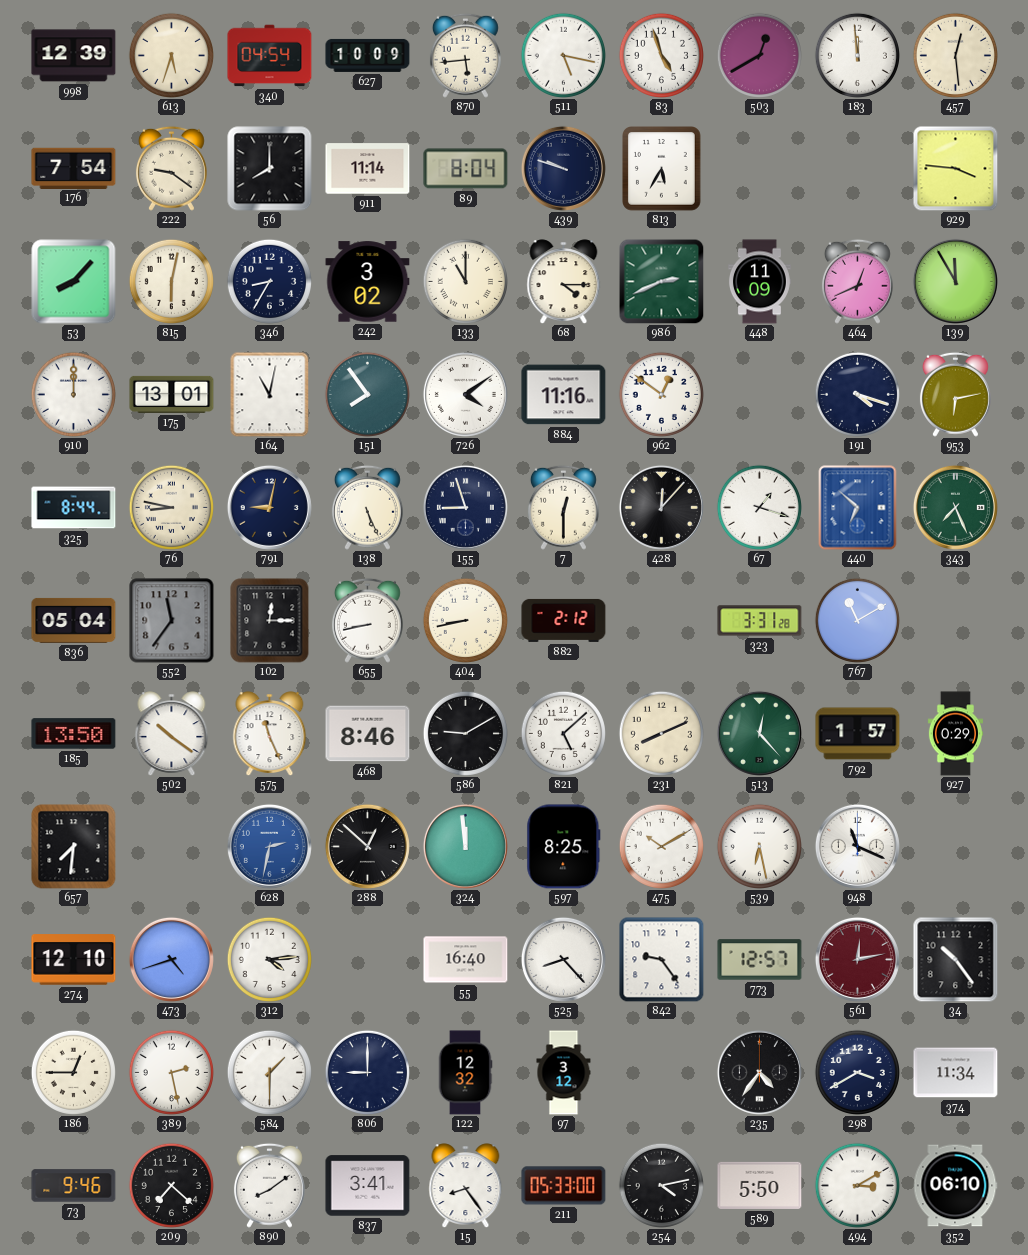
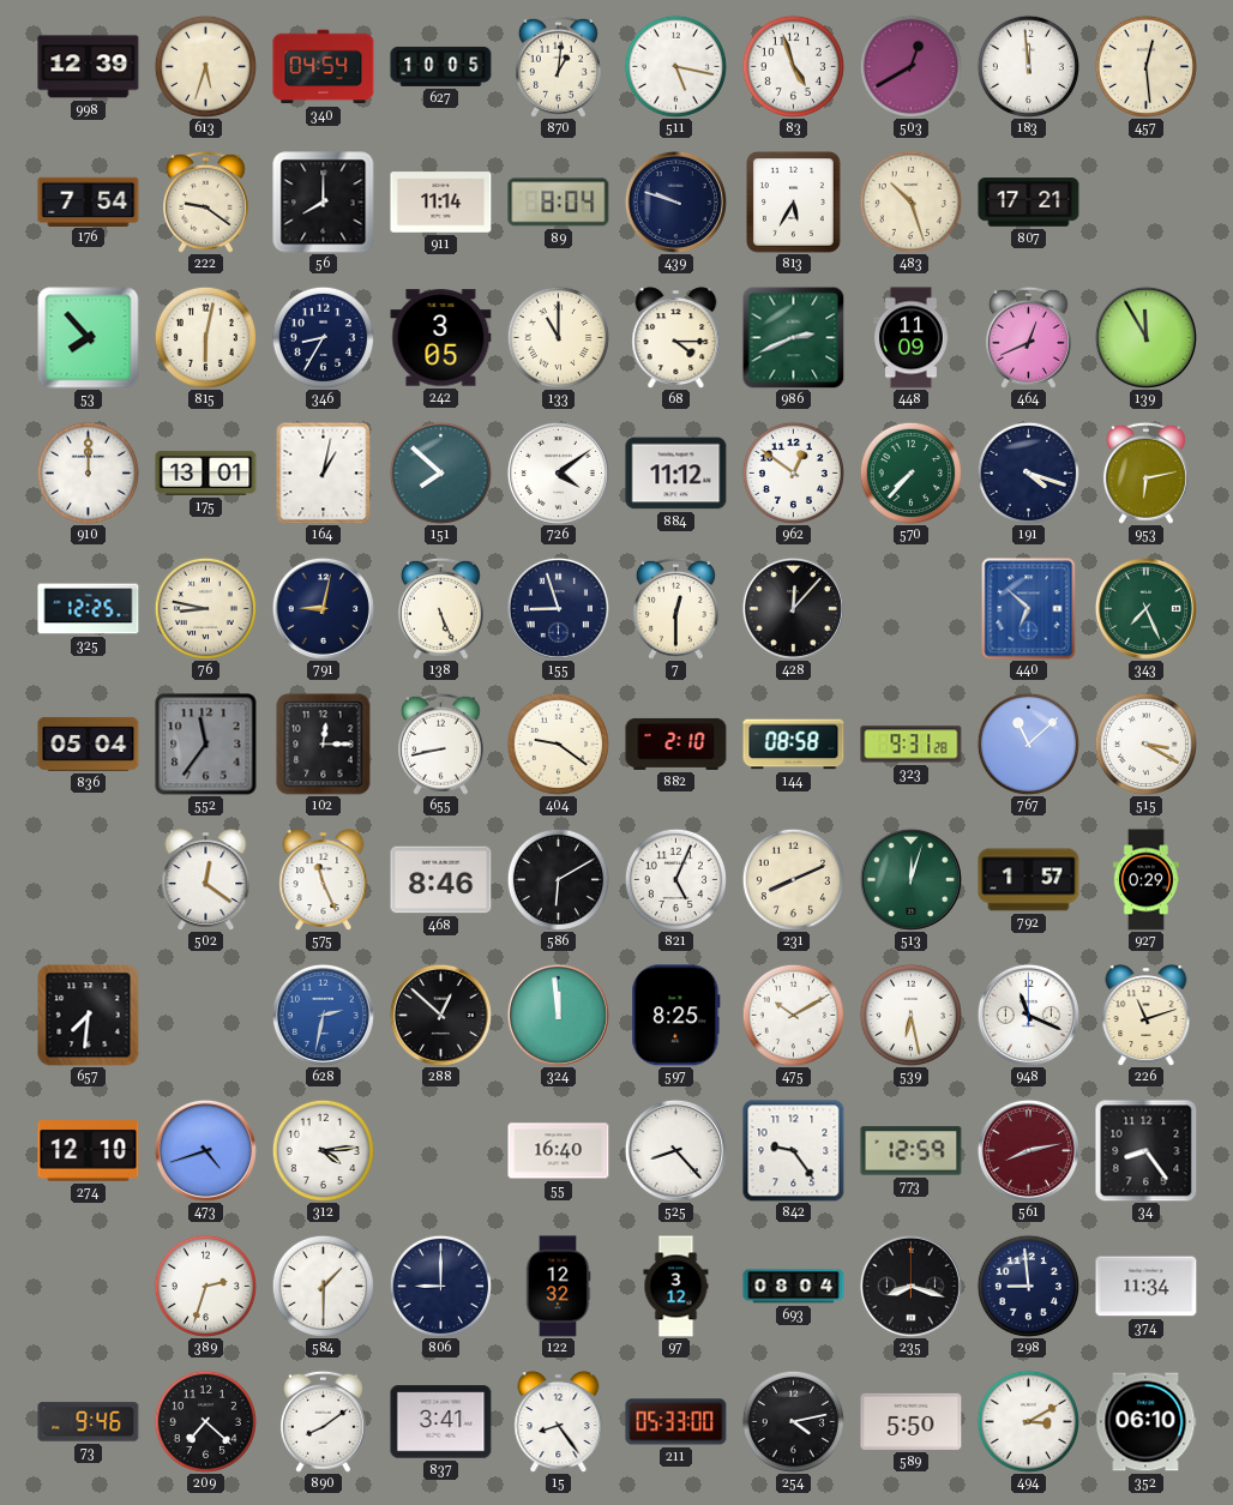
627: 10:09 -> 10:05 (441, 66)
870: 5:44 -> 1:01 (558, 66)
483: none -> 10:27 (910, 201)
807: none -> 17:21 (1029, 203)
929: 3:46 -> none (956, 169)
53: 8:07 -> 7:53 (89, 338)
242: 3:02 -> 3:05 (441, 338)
164: 11:02 -> 1:02 (324, 472)
151: 7:54 -> 7:52 (440, 472)
884: 11:16 -> 11:12 (676, 474)
570: none -> 7:37 (910, 472)
325: 8:44 -> 12:25 (89, 609)
67: 1:18 -> none (759, 507)
404: 8:43 -> 9:21 (558, 744)
882: 2:12 -> 2:10 (676, 744)
144: none -> 08:58 (794, 745)
323: 3:31 -> 9:31 (912, 745)
767: 11:10 -> 11:08 (1028, 744)
515: none -> 3:20 (1145, 744)
185: 13:50 -> none (74, 734)
502: 10:21 -> 12:21 (206, 879)
586: 9:10 -> 6:10 (558, 879)
821: 5:08 -> 5:04 (675, 879)
513: 12:23 -> 12:03 (910, 879)
226: none -> 11:12 (1147, 1015)
773: 12:57 -> 12:59 (912, 1151)
561: 12:13 -> 8:13 (1028, 1150)
34: 10:24 -> 8:24 (1147, 1151)
186: 12:45 -> none (73, 1072)
389: 2:28 -> 2:33 (205, 1286)
693: none -> 08:04 (794, 1287)
235: 4:36 -> 8:18 (910, 1286)
298: 3:40 -> 8:59 (1028, 1286)
